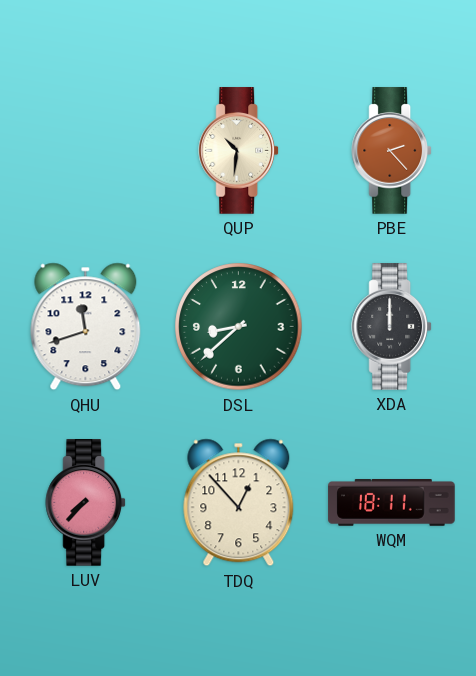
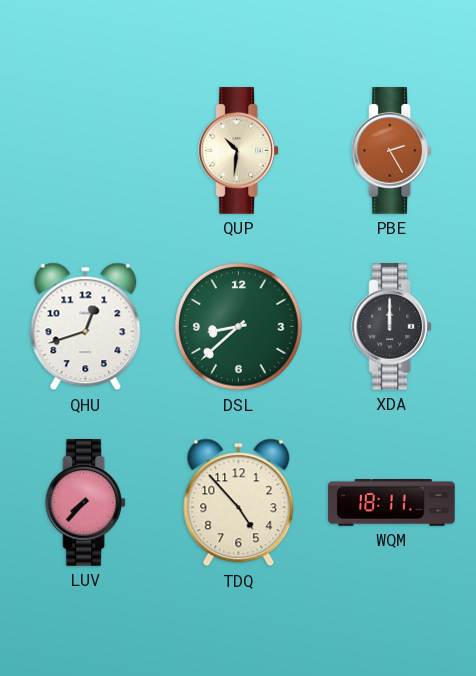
PBE: 2:23 -> 2:25 (392, 151)
QHU: 11:42 -> 12:42 (86, 327)
TDQ: 12:53 -> 4:53 (239, 503)
